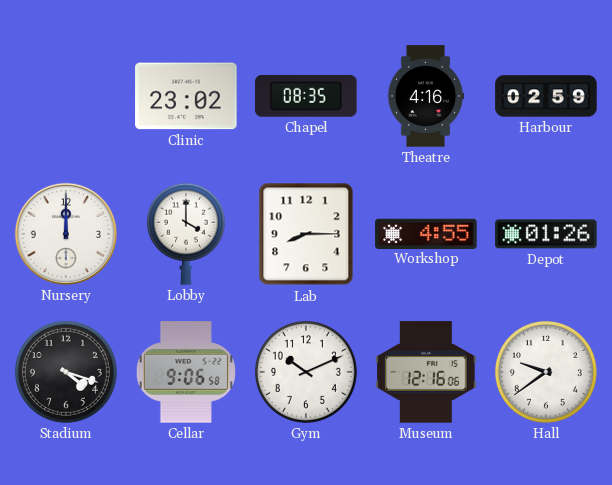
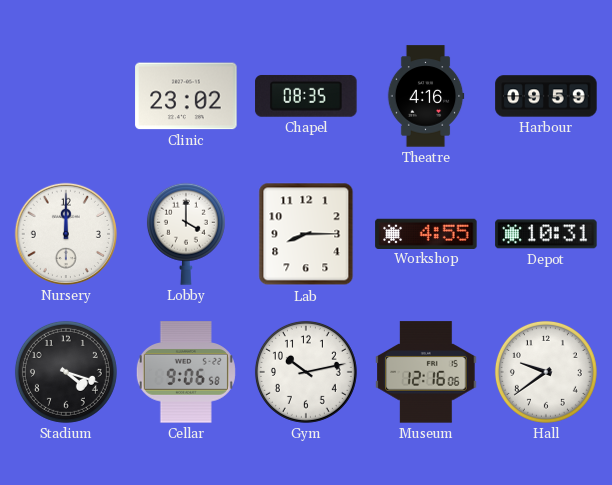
Harbour: 02:59 -> 09:59 (546, 96)
Depot: 01:26 -> 10:31 (546, 234)
Gym: 10:11 -> 10:13 (306, 372)
